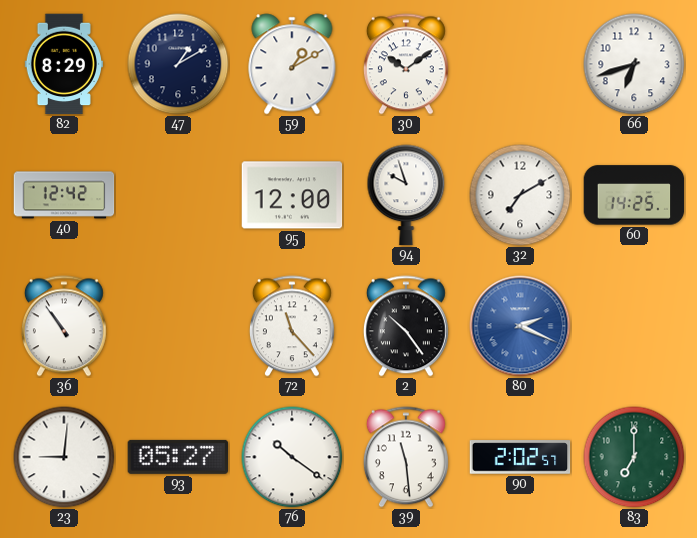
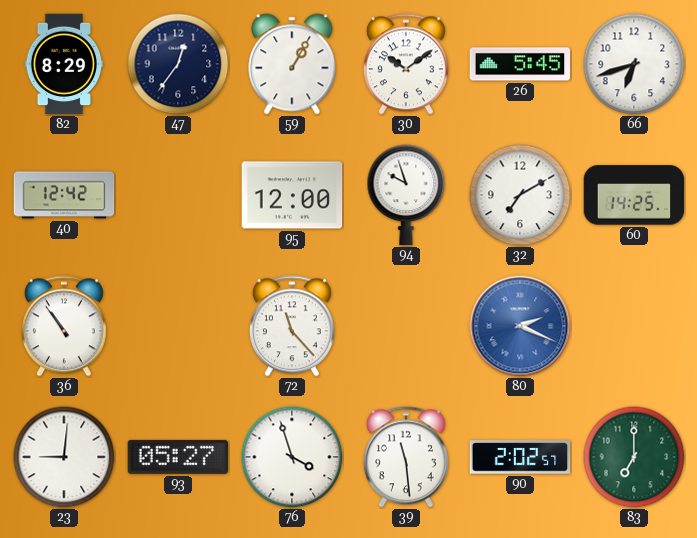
47: 1:10 -> 12:36 (178, 64)
59: 1:10 -> 1:05 (292, 64)
26: none -> 5:45 (520, 64)
2: 10:24 -> none (406, 326)
76: 10:21 -> 3:57 (292, 457)
